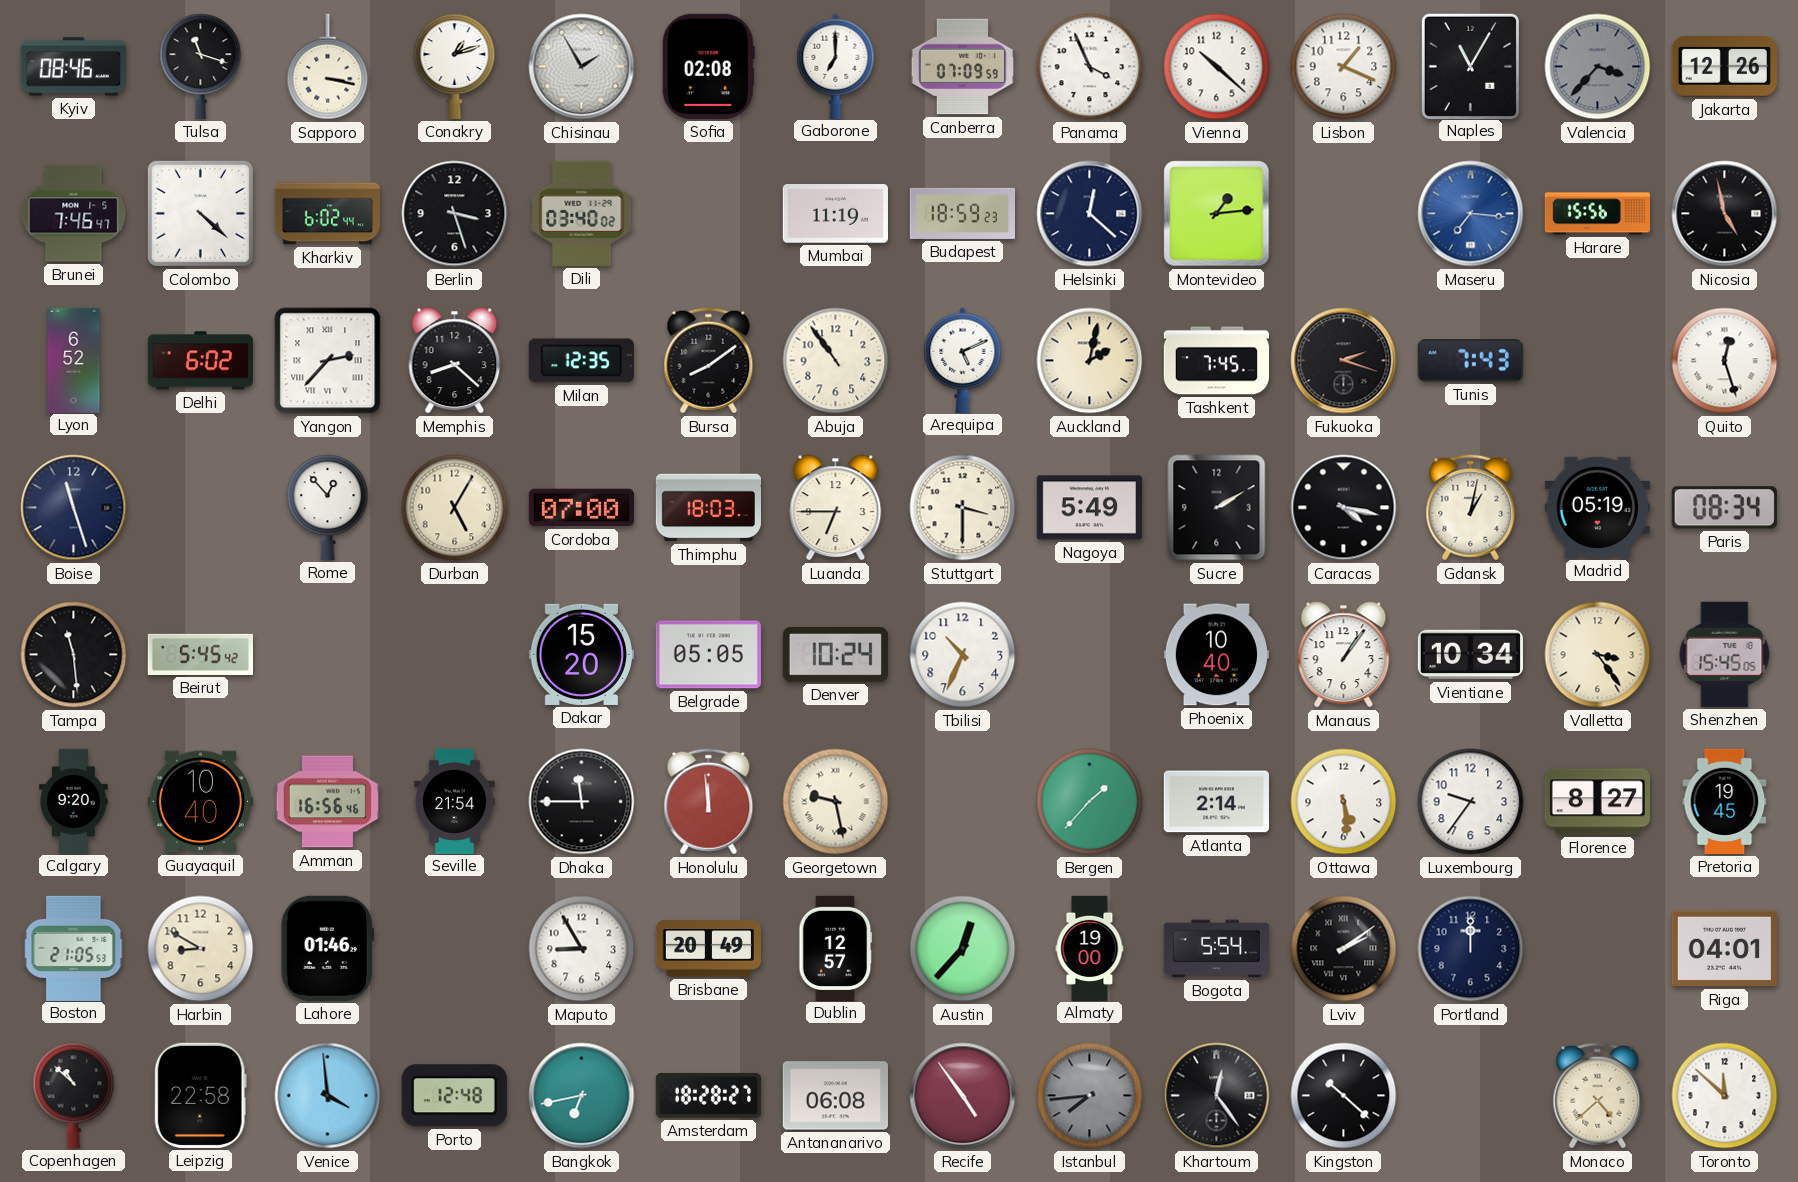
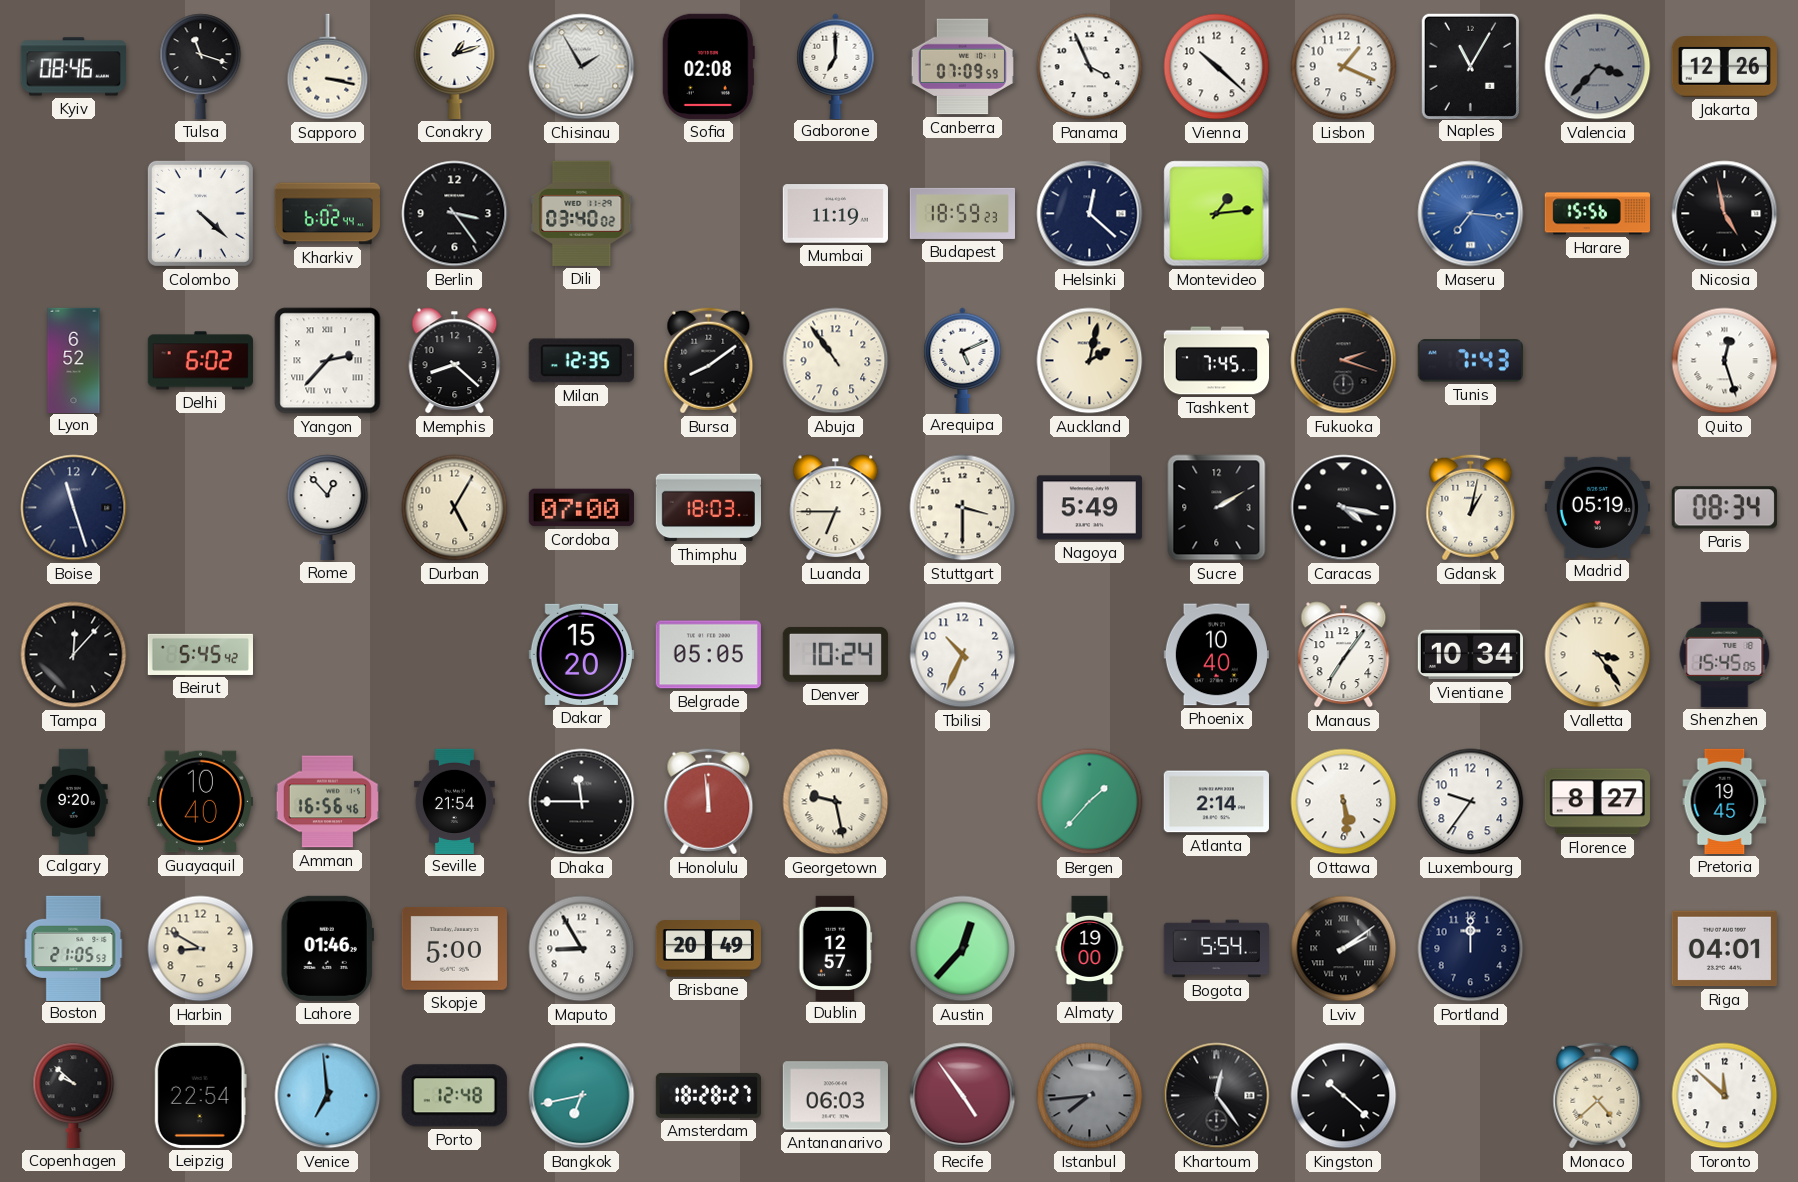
Brunei: 7:46 -> none (74, 214)
Berlin: 3:27 -> 3:24 (455, 214)
Tampa: 11:29 -> 12:07 (74, 655)
Manaus: 1:06 -> 7:06 (1344, 655)
Skopje: none -> 5:00 (454, 948)
Copenhagen: 10:52 -> 9:52 (74, 1095)
Leipzig: 22:58 -> 22:54 (200, 1095)
Venice: 3:59 -> 6:59 (328, 1096)
Antananarivo: 06:08 -> 06:03 (835, 1096)
